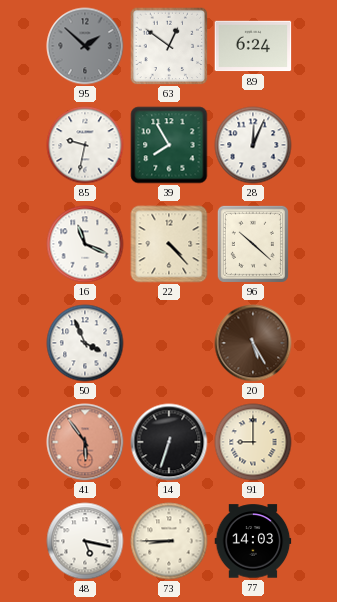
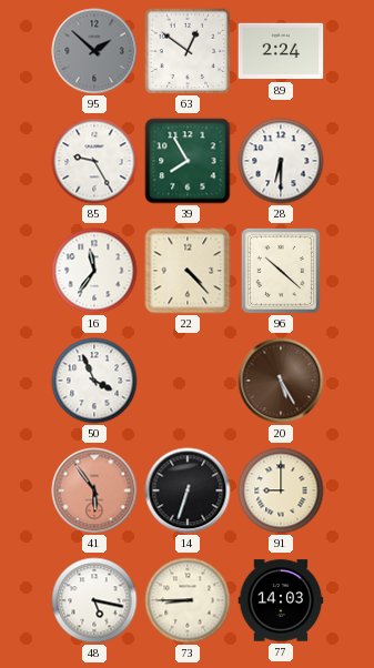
89: 6:24 -> 2:24 (281, 51)
85: 9:32 -> 9:25 (94, 161)
28: 12:04 -> 6:30 (281, 161)
16: 11:19 -> 11:36 (94, 271)
